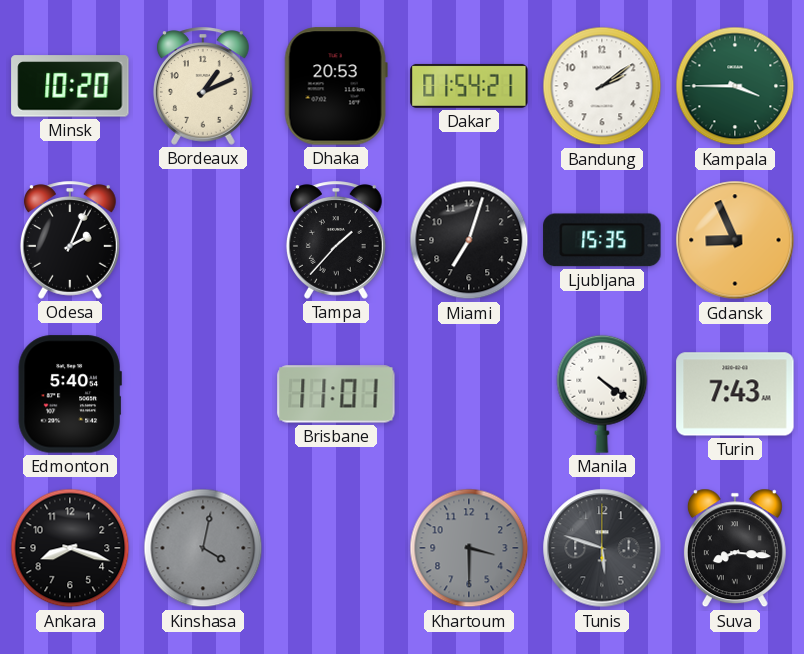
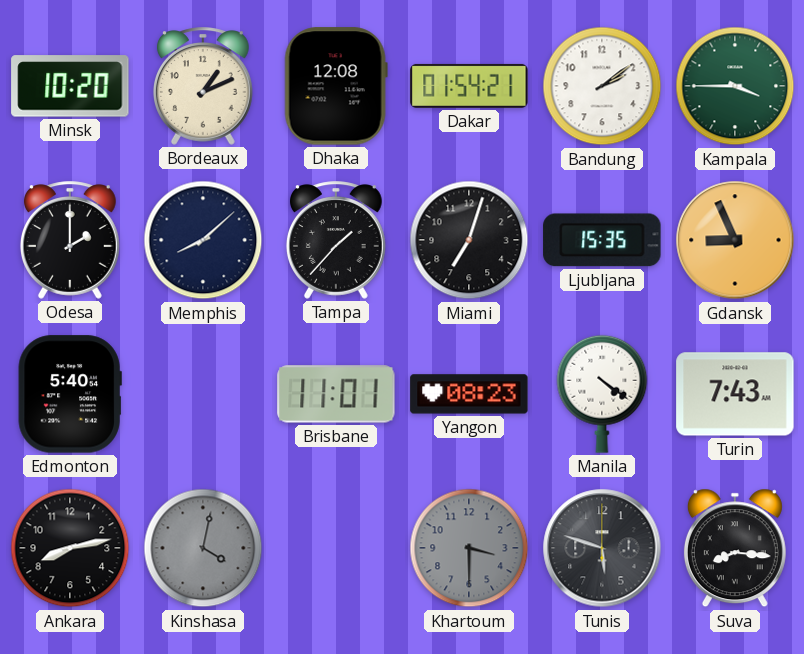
Dhaka: 20:53 -> 12:08 (336, 86)
Odesa: 2:04 -> 2:00 (70, 240)
Memphis: none -> 8:08 (203, 240)
Yangon: none -> 08:23 (469, 394)
Ankara: 8:18 -> 8:13 (70, 548)
